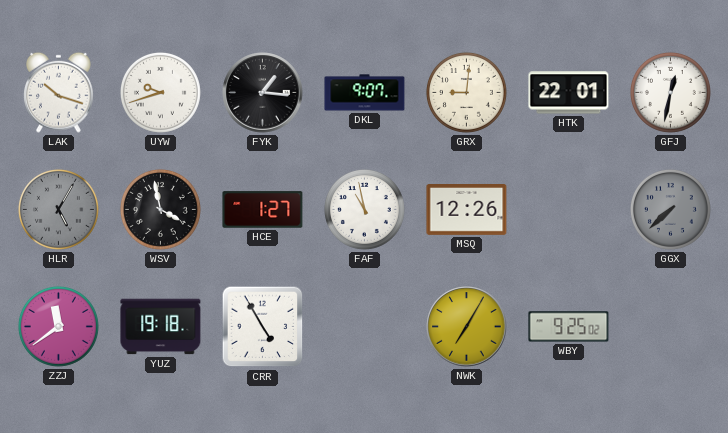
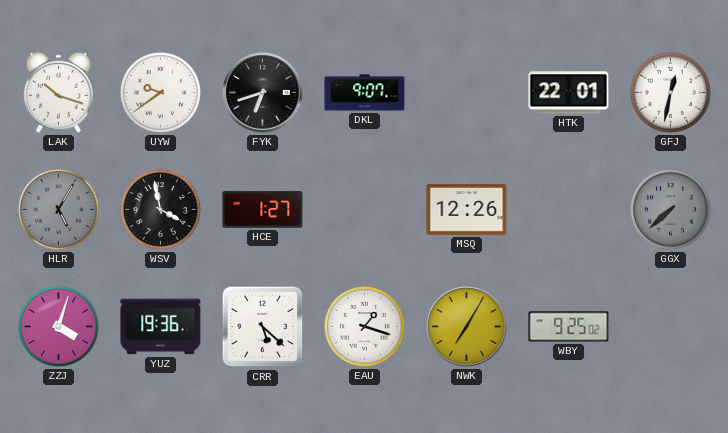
UYW: 9:42 -> 9:39 (160, 92)
FYK: 1:16 -> 6:42 (263, 93)
GRX: 9:01 -> none (466, 92)
FAF: 10:58 -> none (364, 209)
ZZJ: 11:39 -> 4:03 (58, 326)
YUZ: 19:18 -> 19:36 (161, 327)
CRR: 4:55 -> 5:22 (263, 327)
EAU: none -> 1:18 (364, 326)
